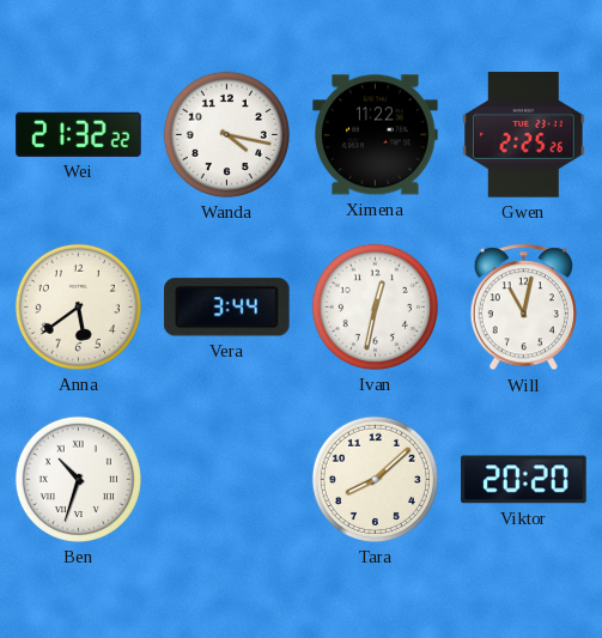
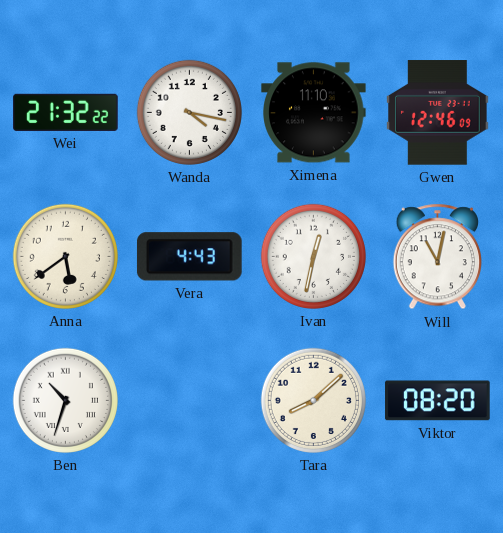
Ximena: 11:22 -> 11:10 (314, 113)
Gwen: 2:25 -> 12:46 (438, 113)
Vera: 3:44 -> 4:43 (189, 257)
Viktor: 20:20 -> 08:20 (438, 401)
